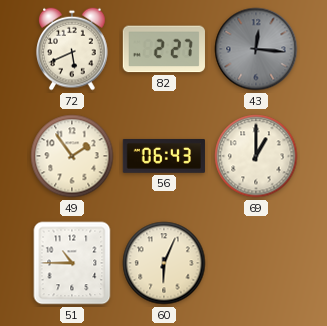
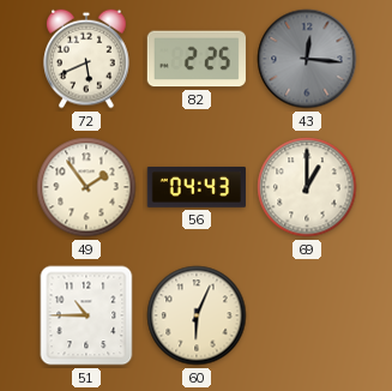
82: 2:27 -> 2:25 (197, 59)
56: 06:43 -> 04:43 (197, 187)
